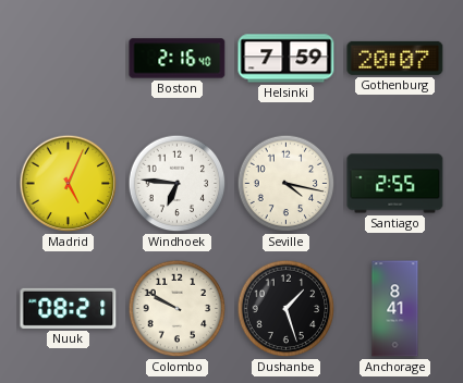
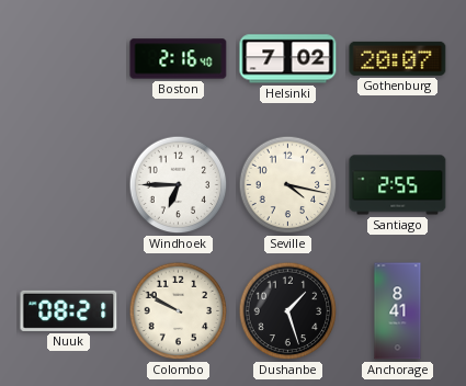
Helsinki: 7:59 -> 7:02 (288, 59)
Madrid: 5:04 -> none (69, 184)
Windhoek: 6:46 -> 6:45 (179, 185)
